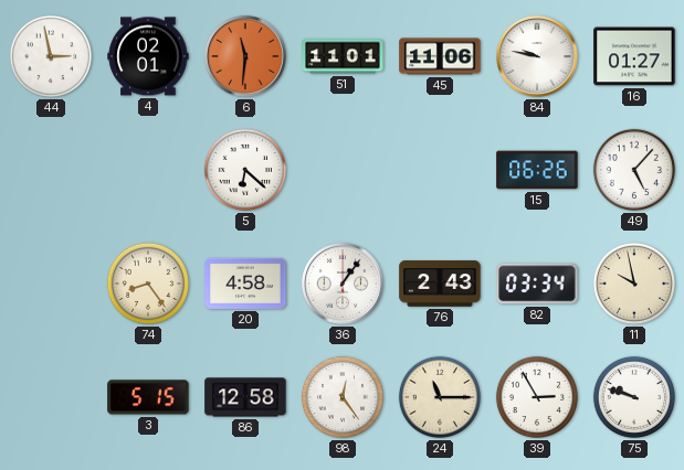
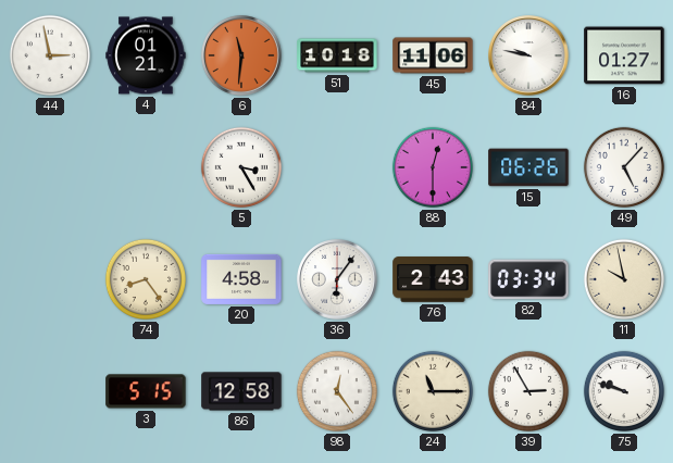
4: 02:01 -> 01:21 (146, 55)
51: 11:01 -> 10:18 (337, 55)
5: 6:22 -> 3:25 (241, 167)
88: none -> 12:30 (433, 167)
36: 1:06 -> 6:06 (337, 279)
